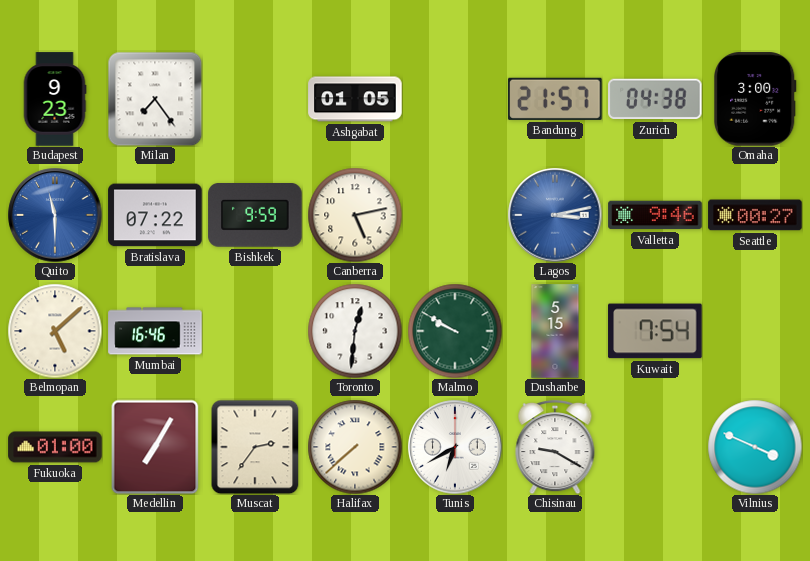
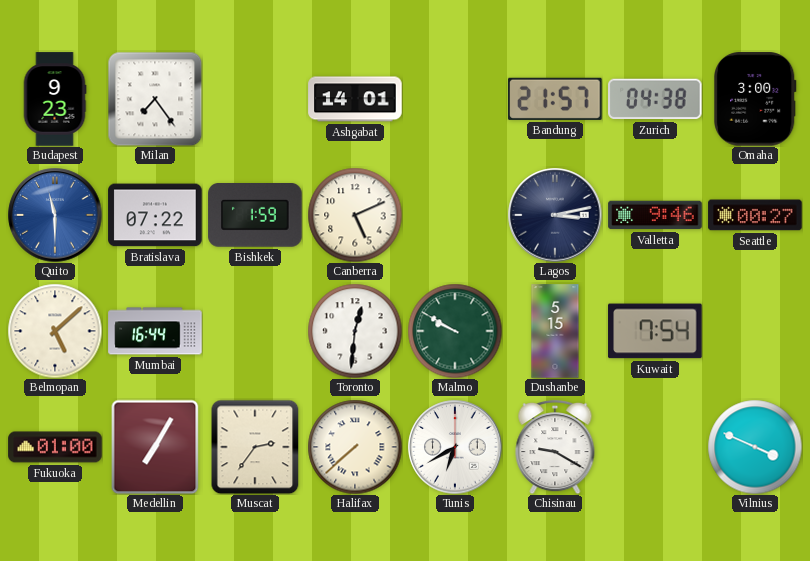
Ashgabat: 01:05 -> 14:01 (355, 99)
Bishkek: 9:59 -> 1:59 (255, 216)
Canberra: 5:13 -> 5:11 (355, 215)
Lagos dial: blue -> navy (555, 215)
Mumbai: 16:46 -> 16:44 (155, 331)
